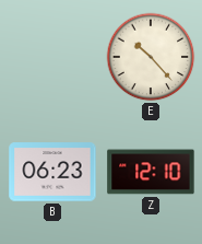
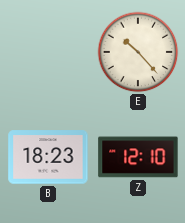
B: 06:23 -> 18:23 (48, 157)
